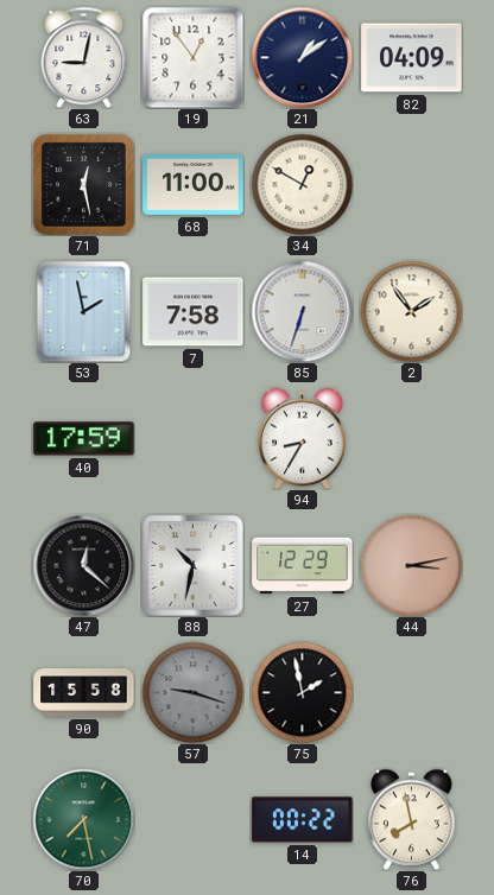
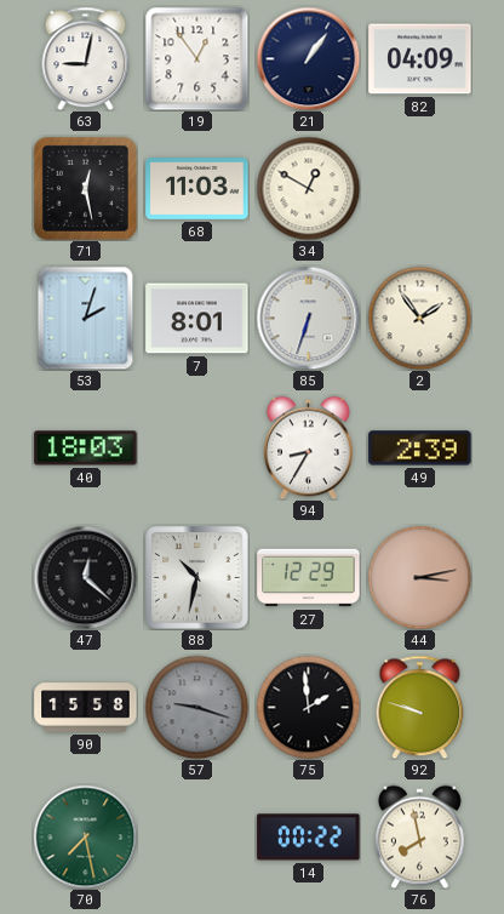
21: 1:09 -> 1:06 (308, 58)
68: 11:00 -> 11:03 (197, 189)
53: 1:58 -> 2:03 (86, 318)
7: 7:58 -> 8:01 (197, 319)
40: 17:59 -> 18:03 (86, 449)
49: none -> 2:39 (420, 449)
75: 1:58 -> 1:59 (308, 707)
92: none -> 9:48 (420, 707)
